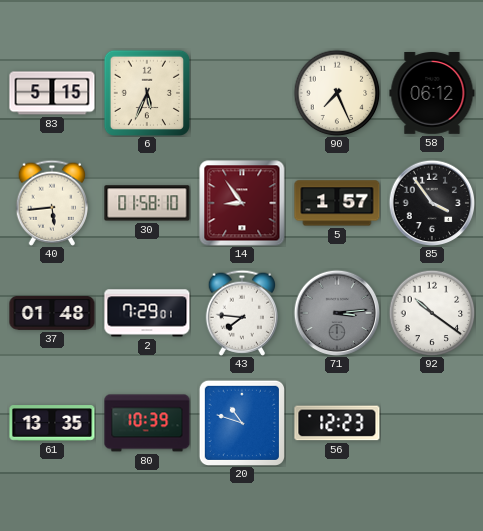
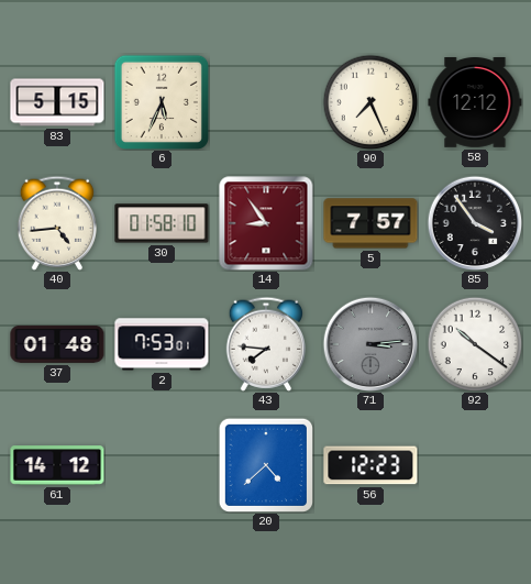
58: 06:12 -> 12:12 (475, 103)
40: 5:44 -> 4:44 (57, 223)
5: 1:57 -> 7:57 (370, 223)
2: 7:29 -> 7:53 (162, 344)
61: 13:35 -> 14:12 (57, 465)
80: 10:39 -> none (147, 423)
20: 10:48 -> 4:38 (265, 464)
